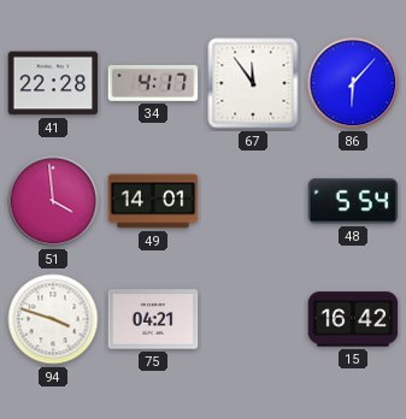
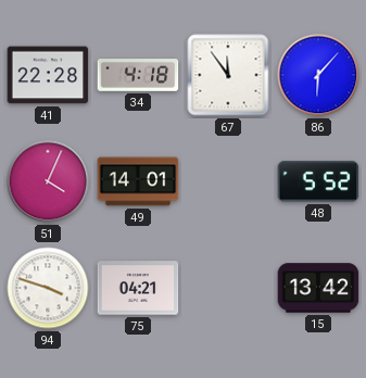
34: 4:17 -> 4:18 (138, 76)
51: 3:59 -> 4:04 (48, 181)
48: 5:54 -> 5:52 (318, 181)
15: 16:42 -> 13:42 (318, 288)
